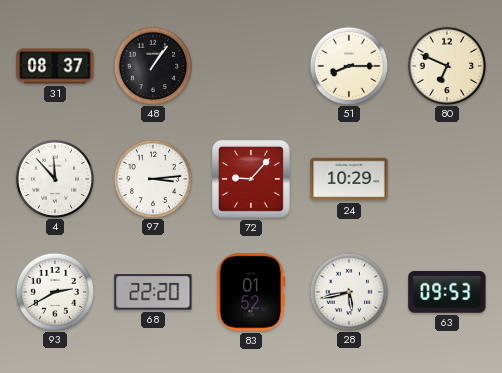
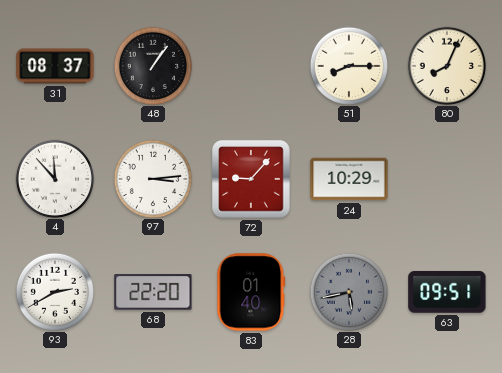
80: 6:49 -> 8:04 (446, 65)
83: 01:52 -> 01:40 (251, 292)
28 dial: white -> grey (348, 291)
63: 09:53 -> 09:51 (447, 292)
